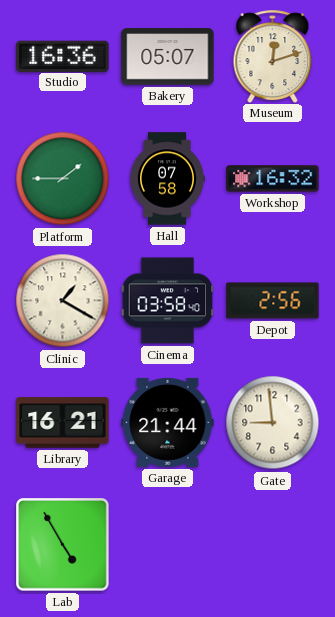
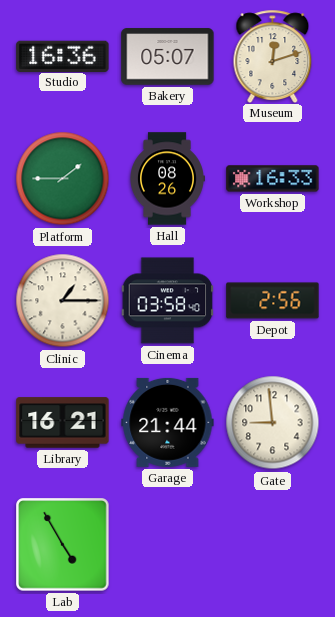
Hall: 07:58 -> 08:26 (168, 179)
Workshop: 16:32 -> 16:33 (273, 179)
Clinic: 1:20 -> 1:15 (63, 301)
